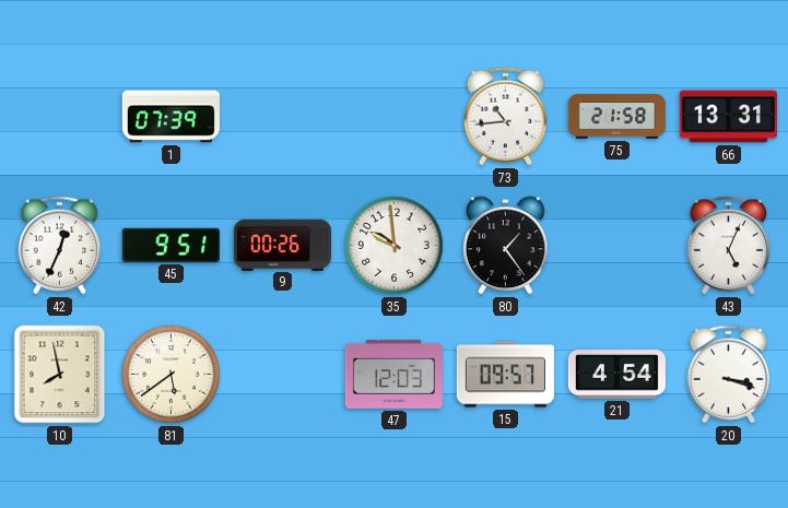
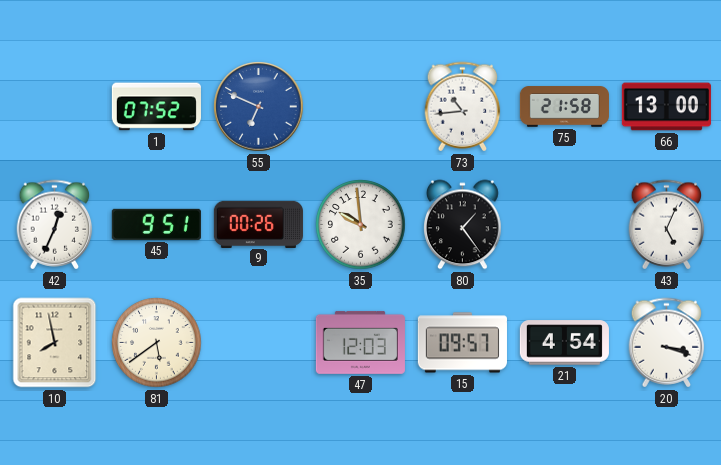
1: 07:39 -> 07:52 (156, 107)
55: none -> 6:49 (259, 107)
66: 13:31 -> 13:00 (666, 107)
